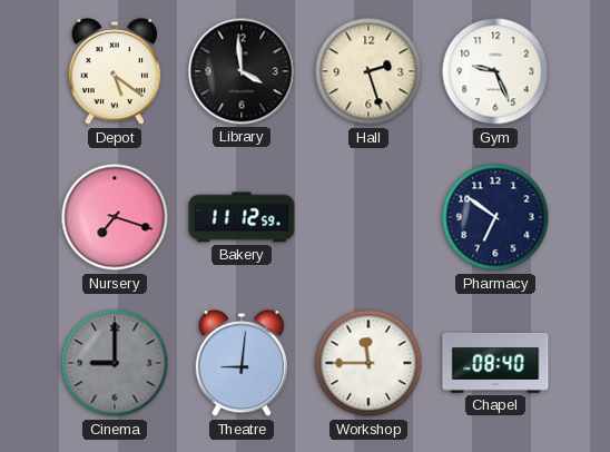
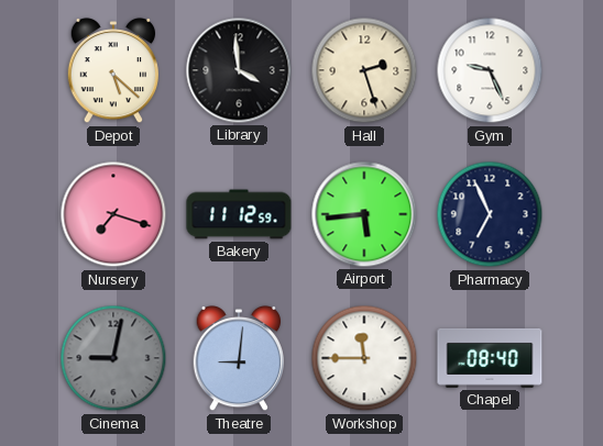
Depot: 5:21 -> 5:22 (112, 70)
Airport: none -> 5:44 (364, 214)
Pharmacy: 6:51 -> 6:56 (490, 214)
Cinema: 9:00 -> 9:02 (113, 358)
